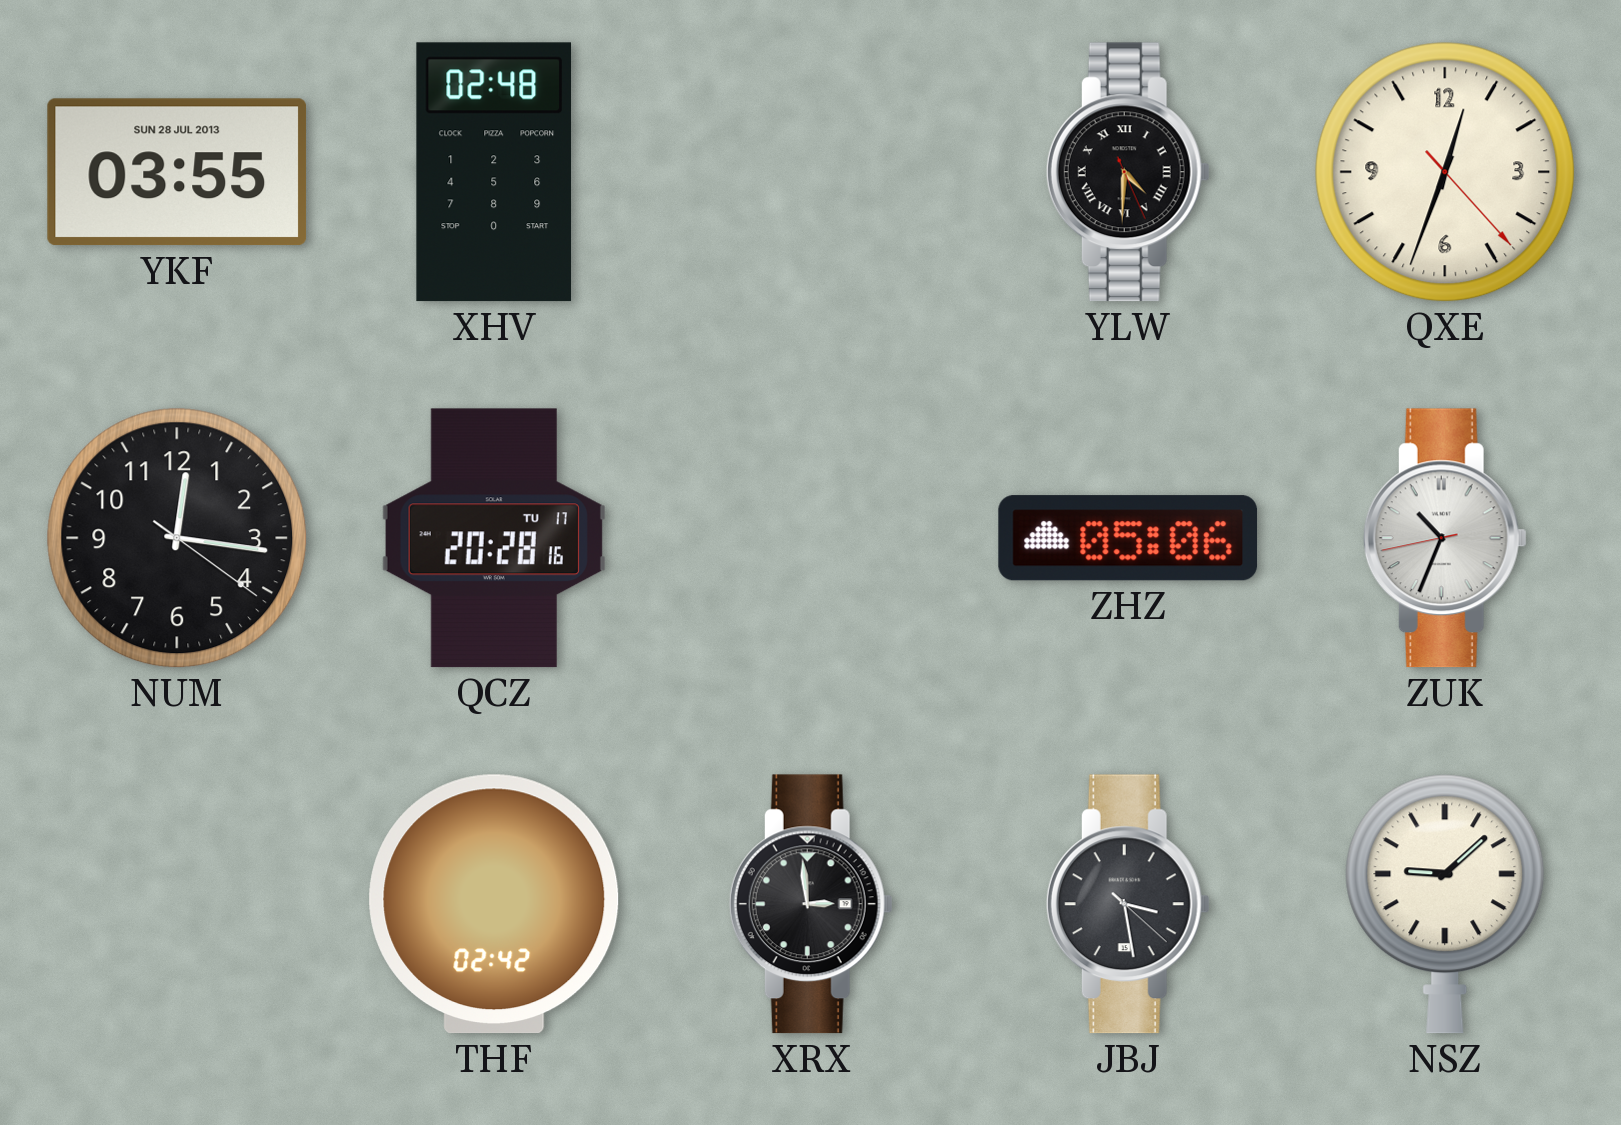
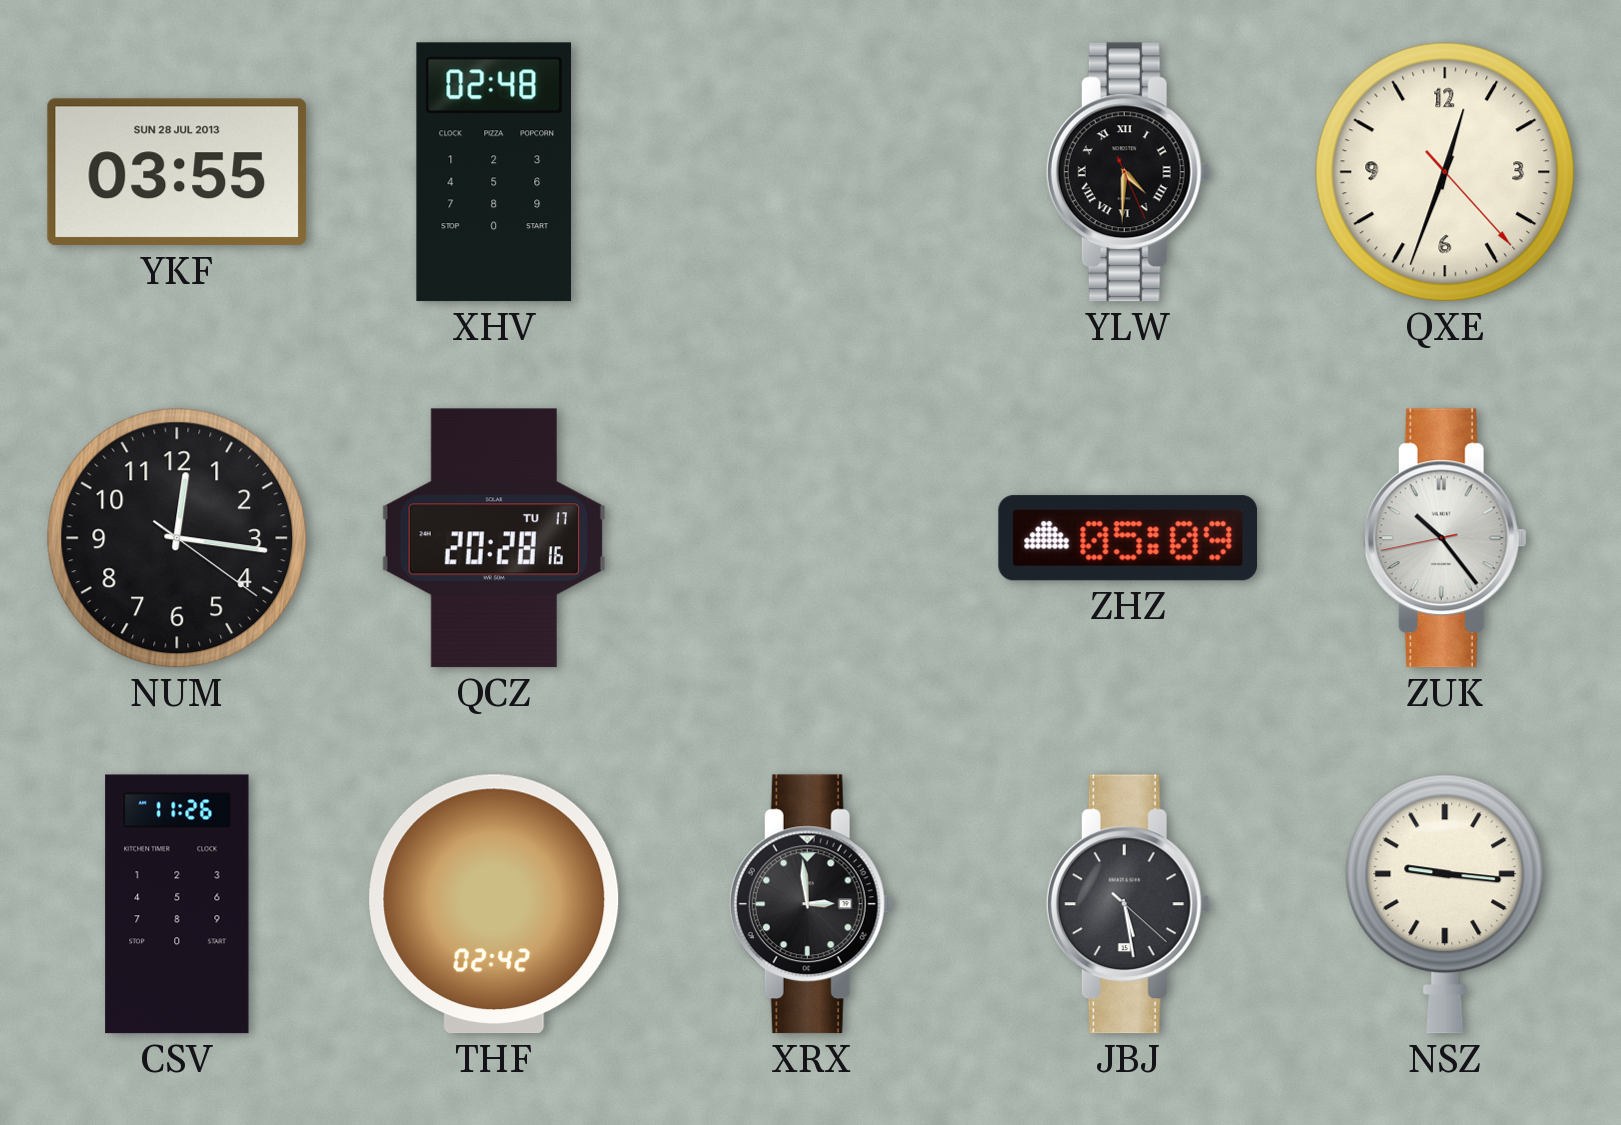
ZHZ: 05:06 -> 05:09 (1128, 538)
ZUK: 10:33 -> 10:23 (1445, 538)
CSV: none -> 11:26 (177, 904)
JBJ: 3:28 -> 5:28 (1128, 904)
NSZ: 9:08 -> 9:16 (1445, 904)
